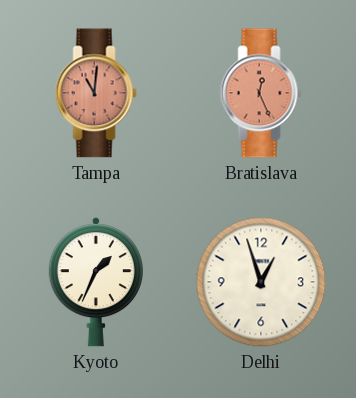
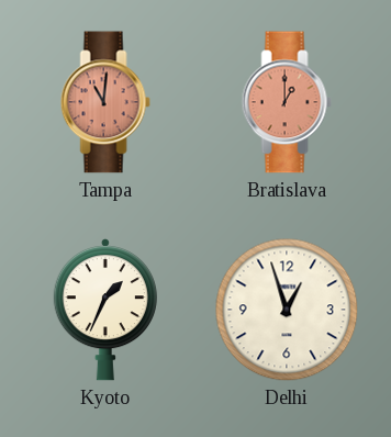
Bratislava: 12:26 -> 1:00 (287, 102)
